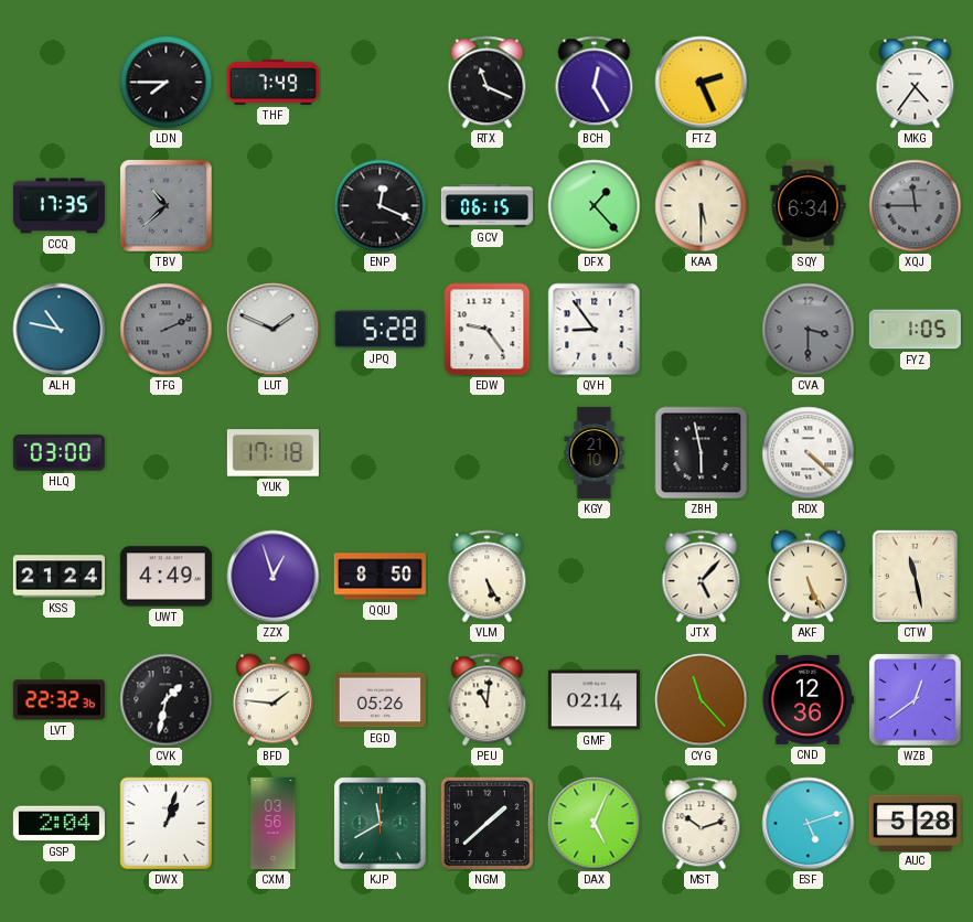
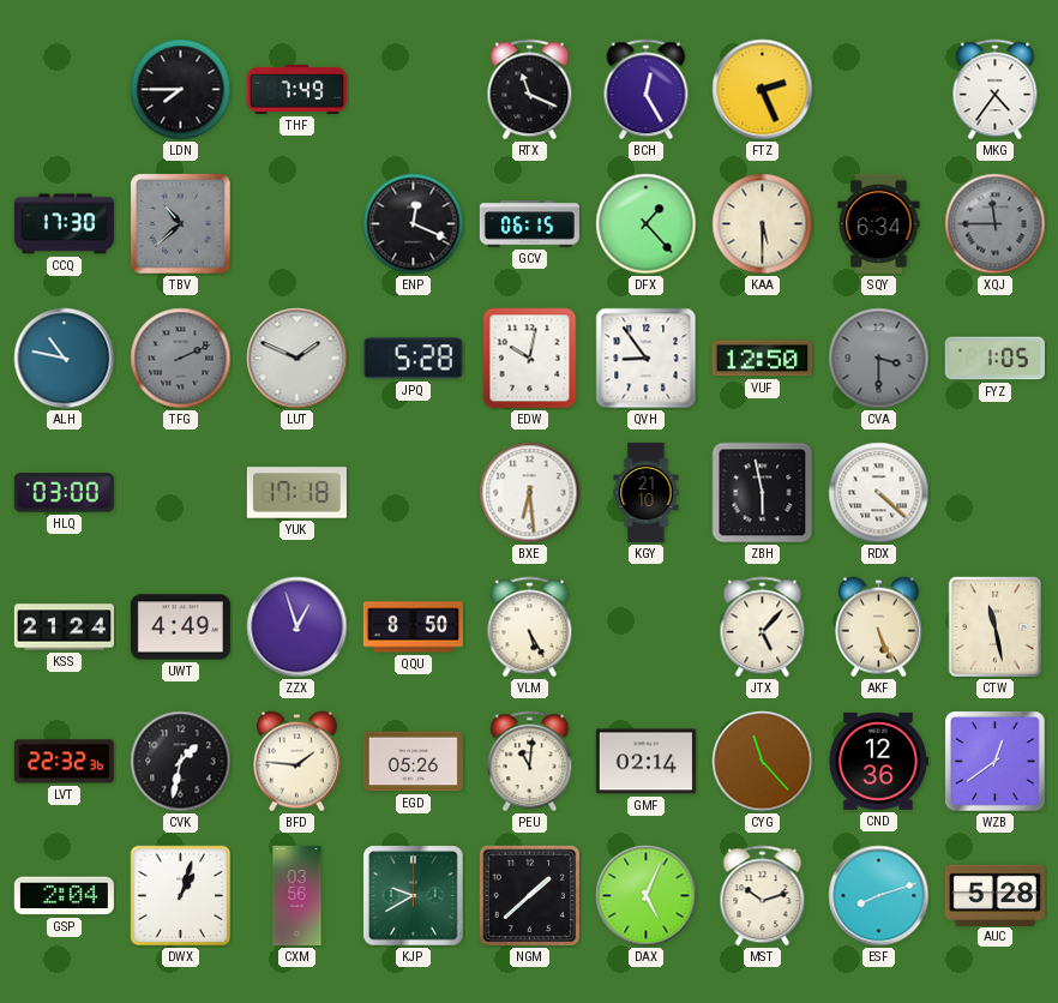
CCQ: 17:35 -> 17:30 (64, 224)
EDW: 9:24 -> 10:02 (530, 359)
VUF: none -> 12:50 (762, 359)
BXE: none -> 6:29 (530, 493)
KJP: 11:40 -> 9:40 (414, 896)
ESF: 5:12 -> 8:12 (879, 896)
